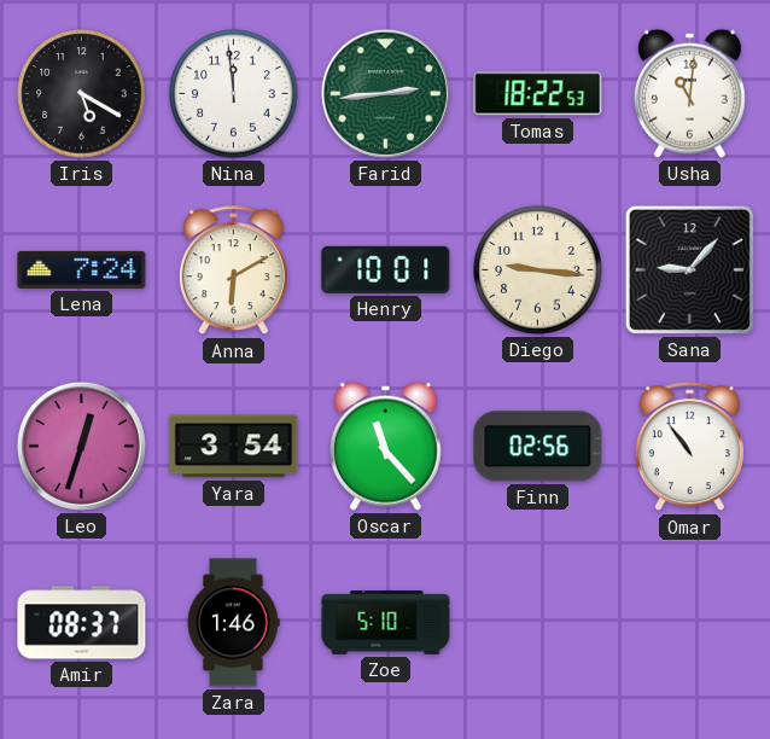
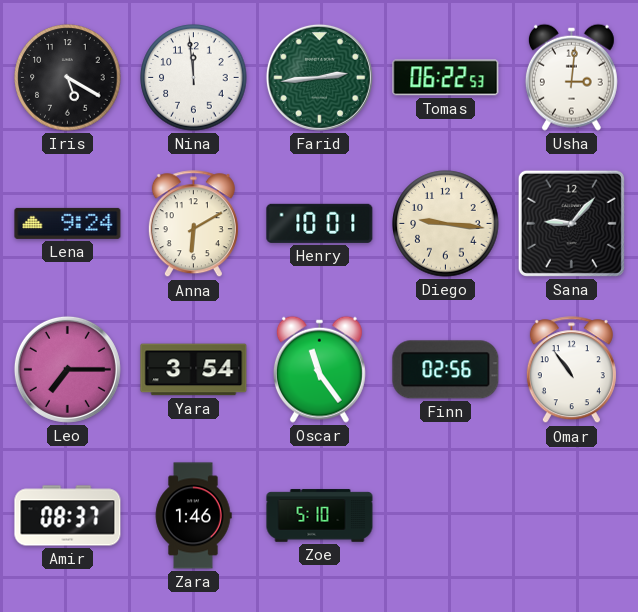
Tomas: 18:22 -> 06:22 (446, 78)
Usha: 11:01 -> 3:01 (571, 77)
Lena: 7:24 -> 9:24 (68, 223)
Leo: 12:33 -> 7:15 (67, 369)
Oscar: 11:23 -> 11:24 (319, 369)
